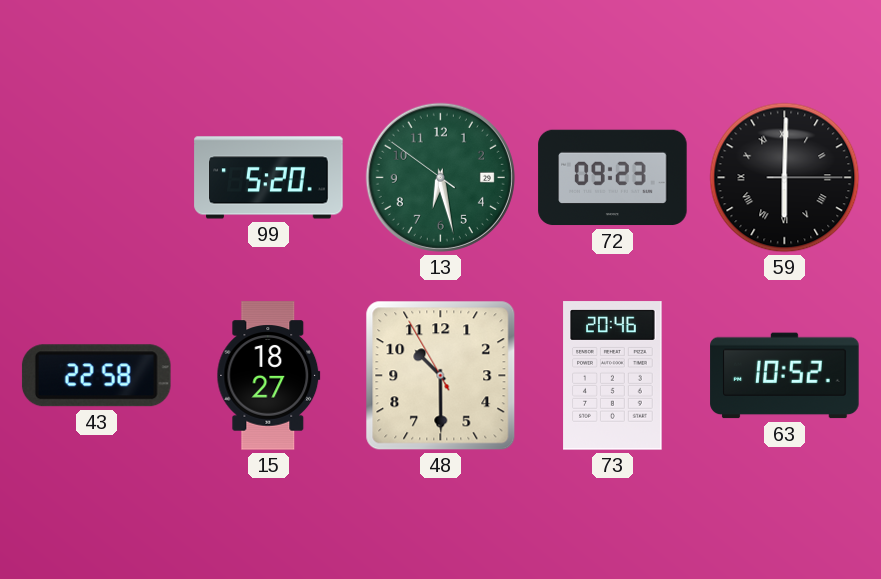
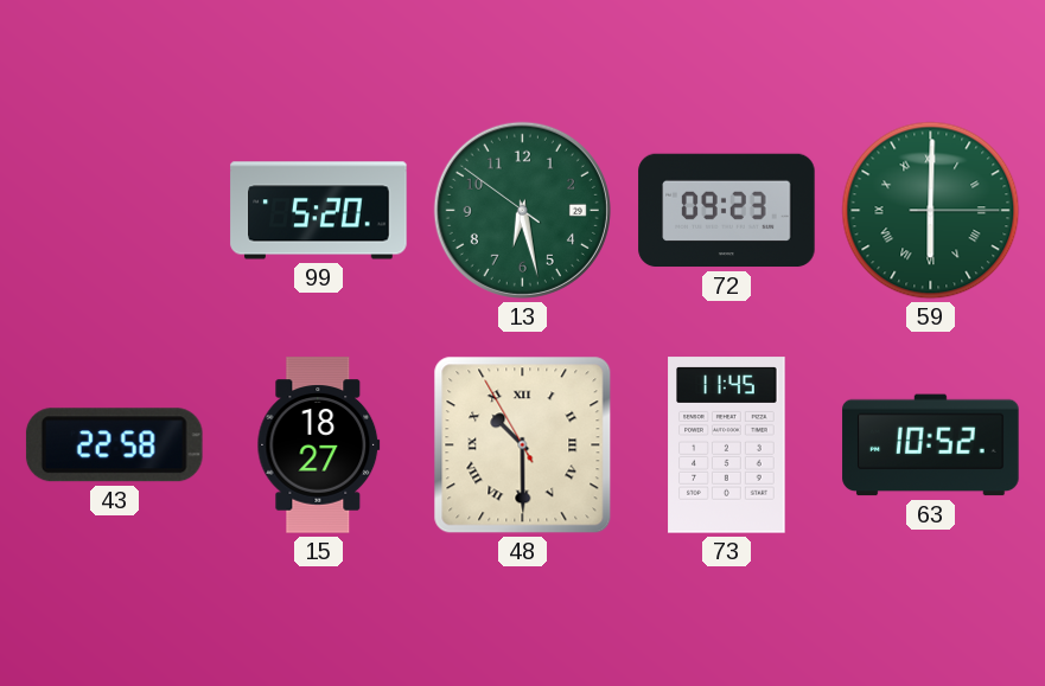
59 dial: black -> green (931, 211)
48 numerals: Arabic -> Roman (523, 445)
73: 20:46 -> 11:45 (727, 445)
